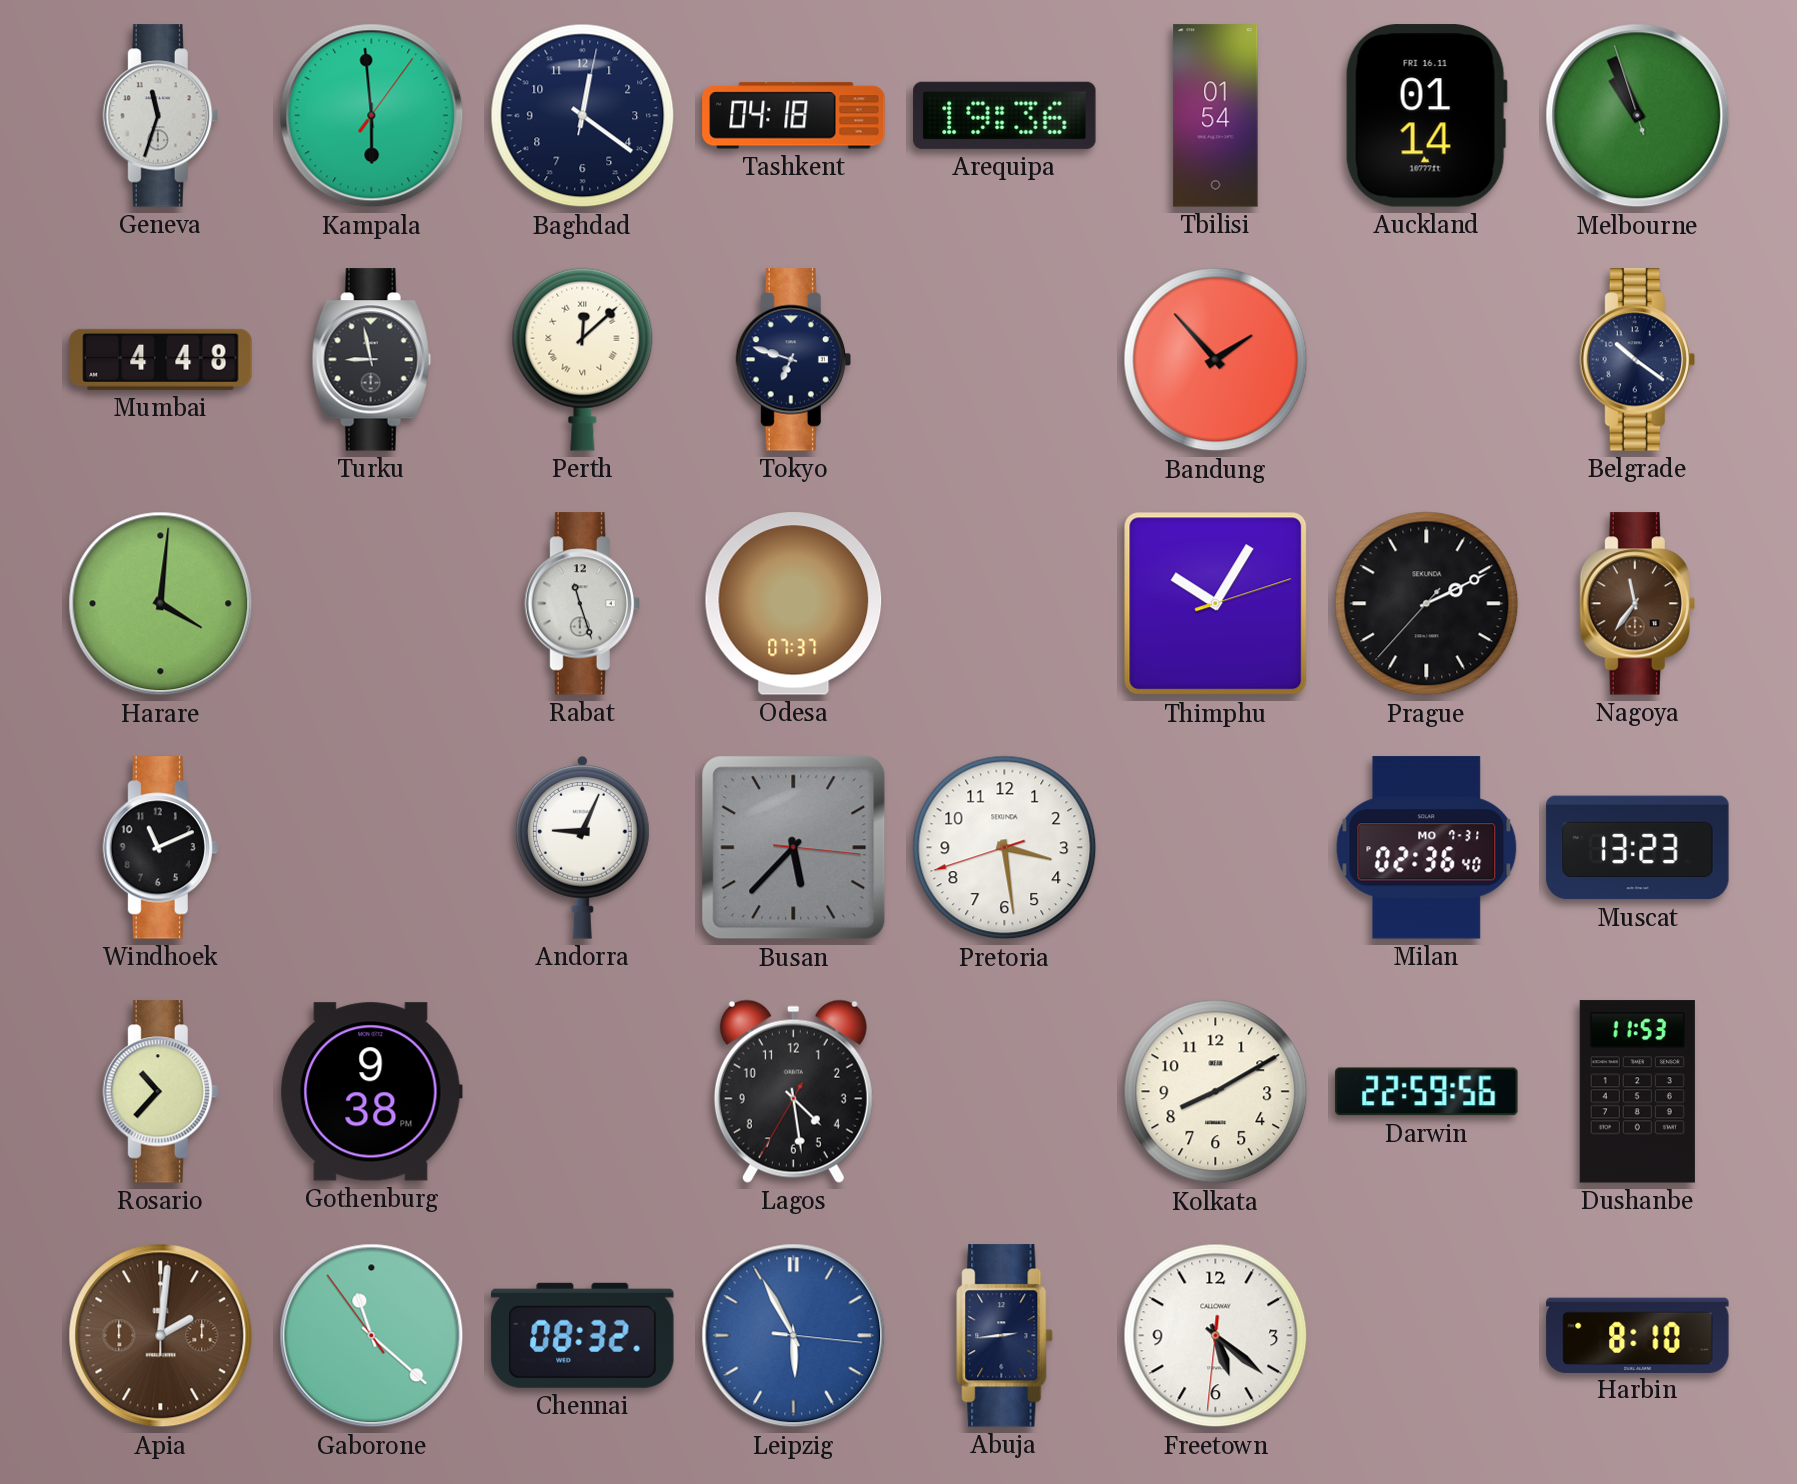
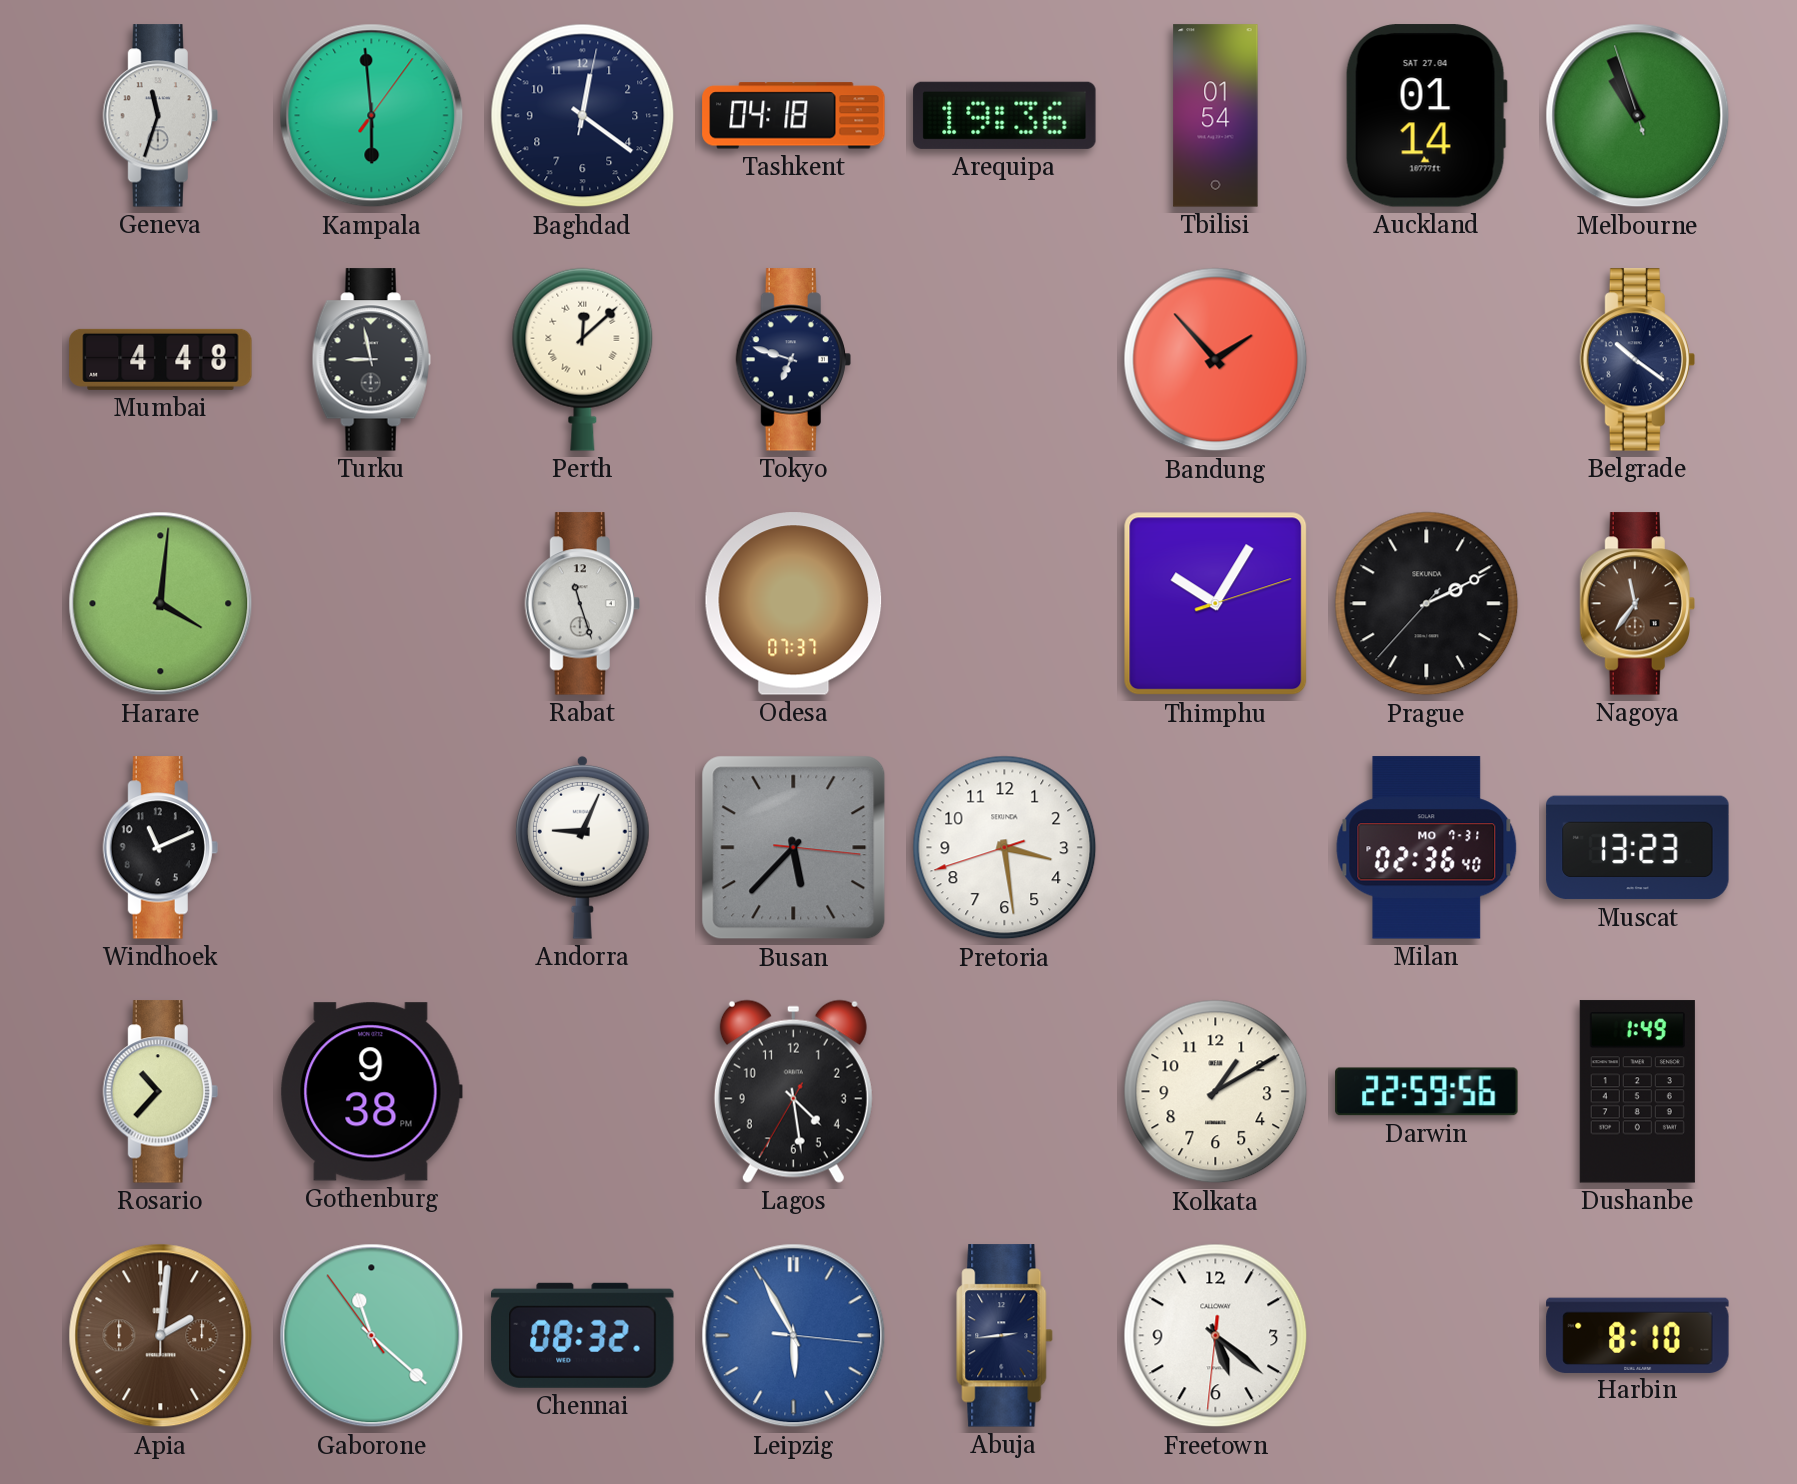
Auckland date: FRI 16.11 -> SAT 27.04 (1426, 116)
Kolkata: 8:10 -> 1:10 (1216, 1092)
Dushanbe: 11:53 -> 1:49 (1637, 1092)
